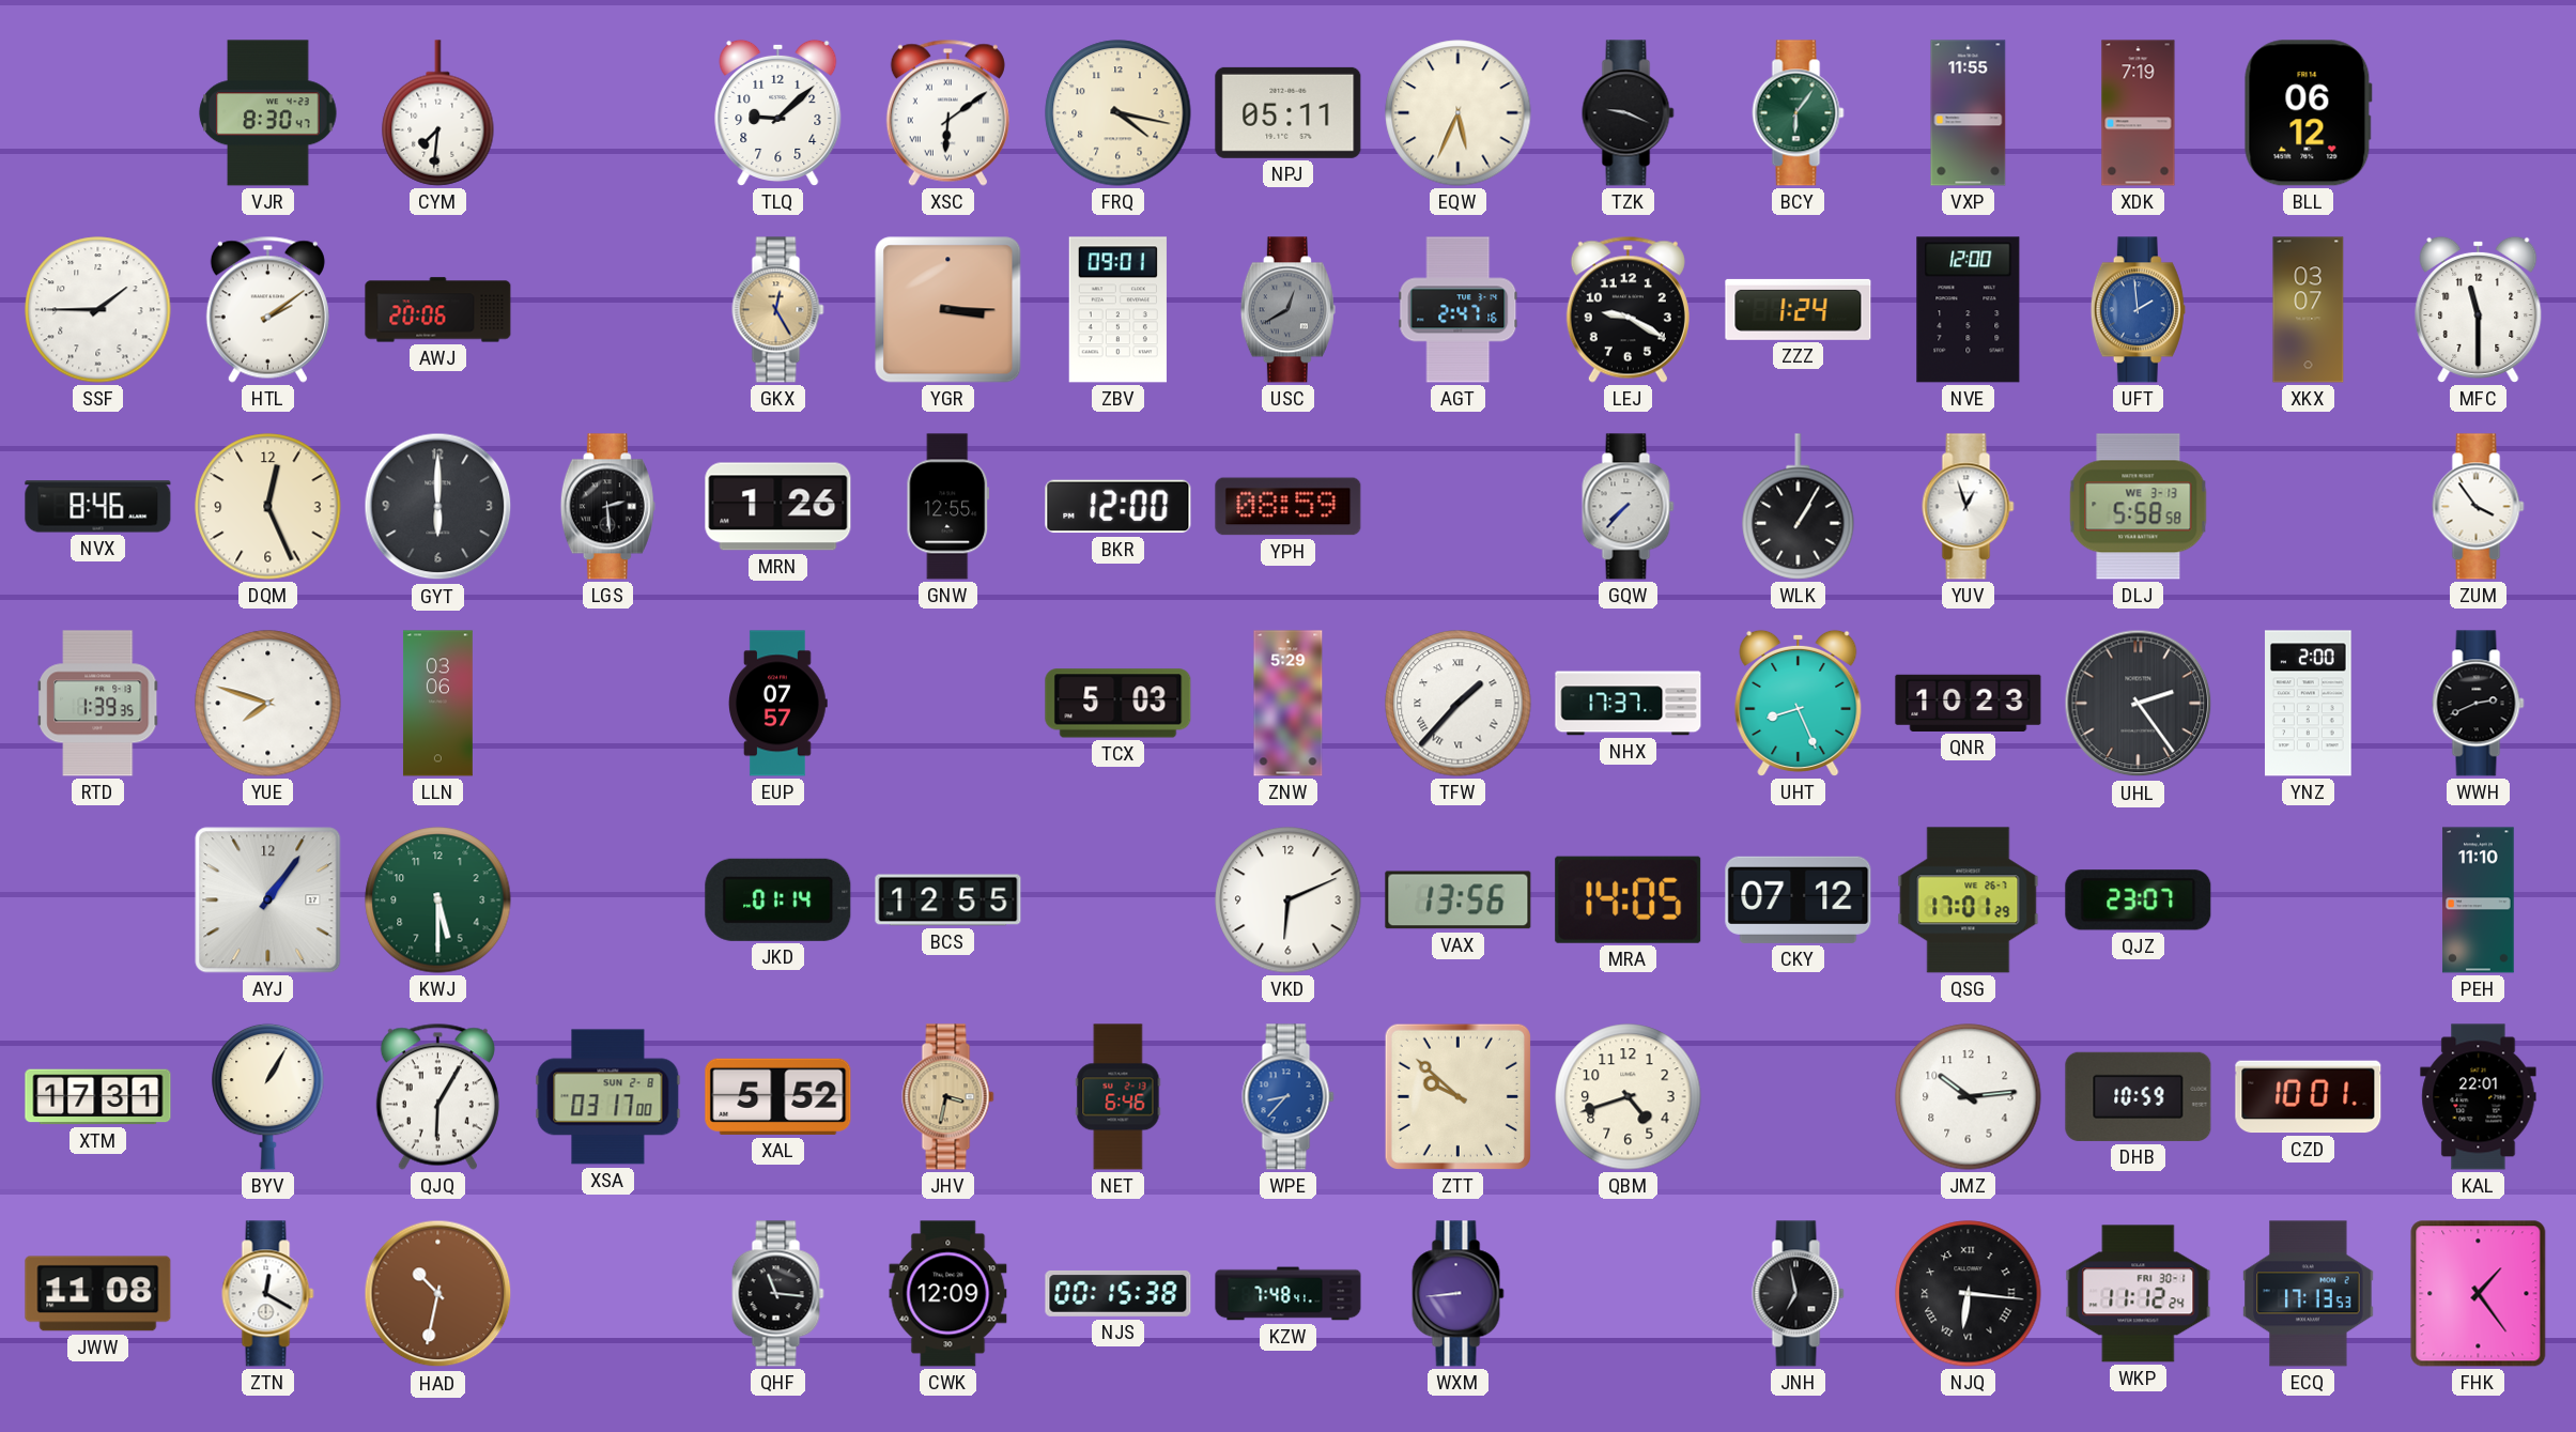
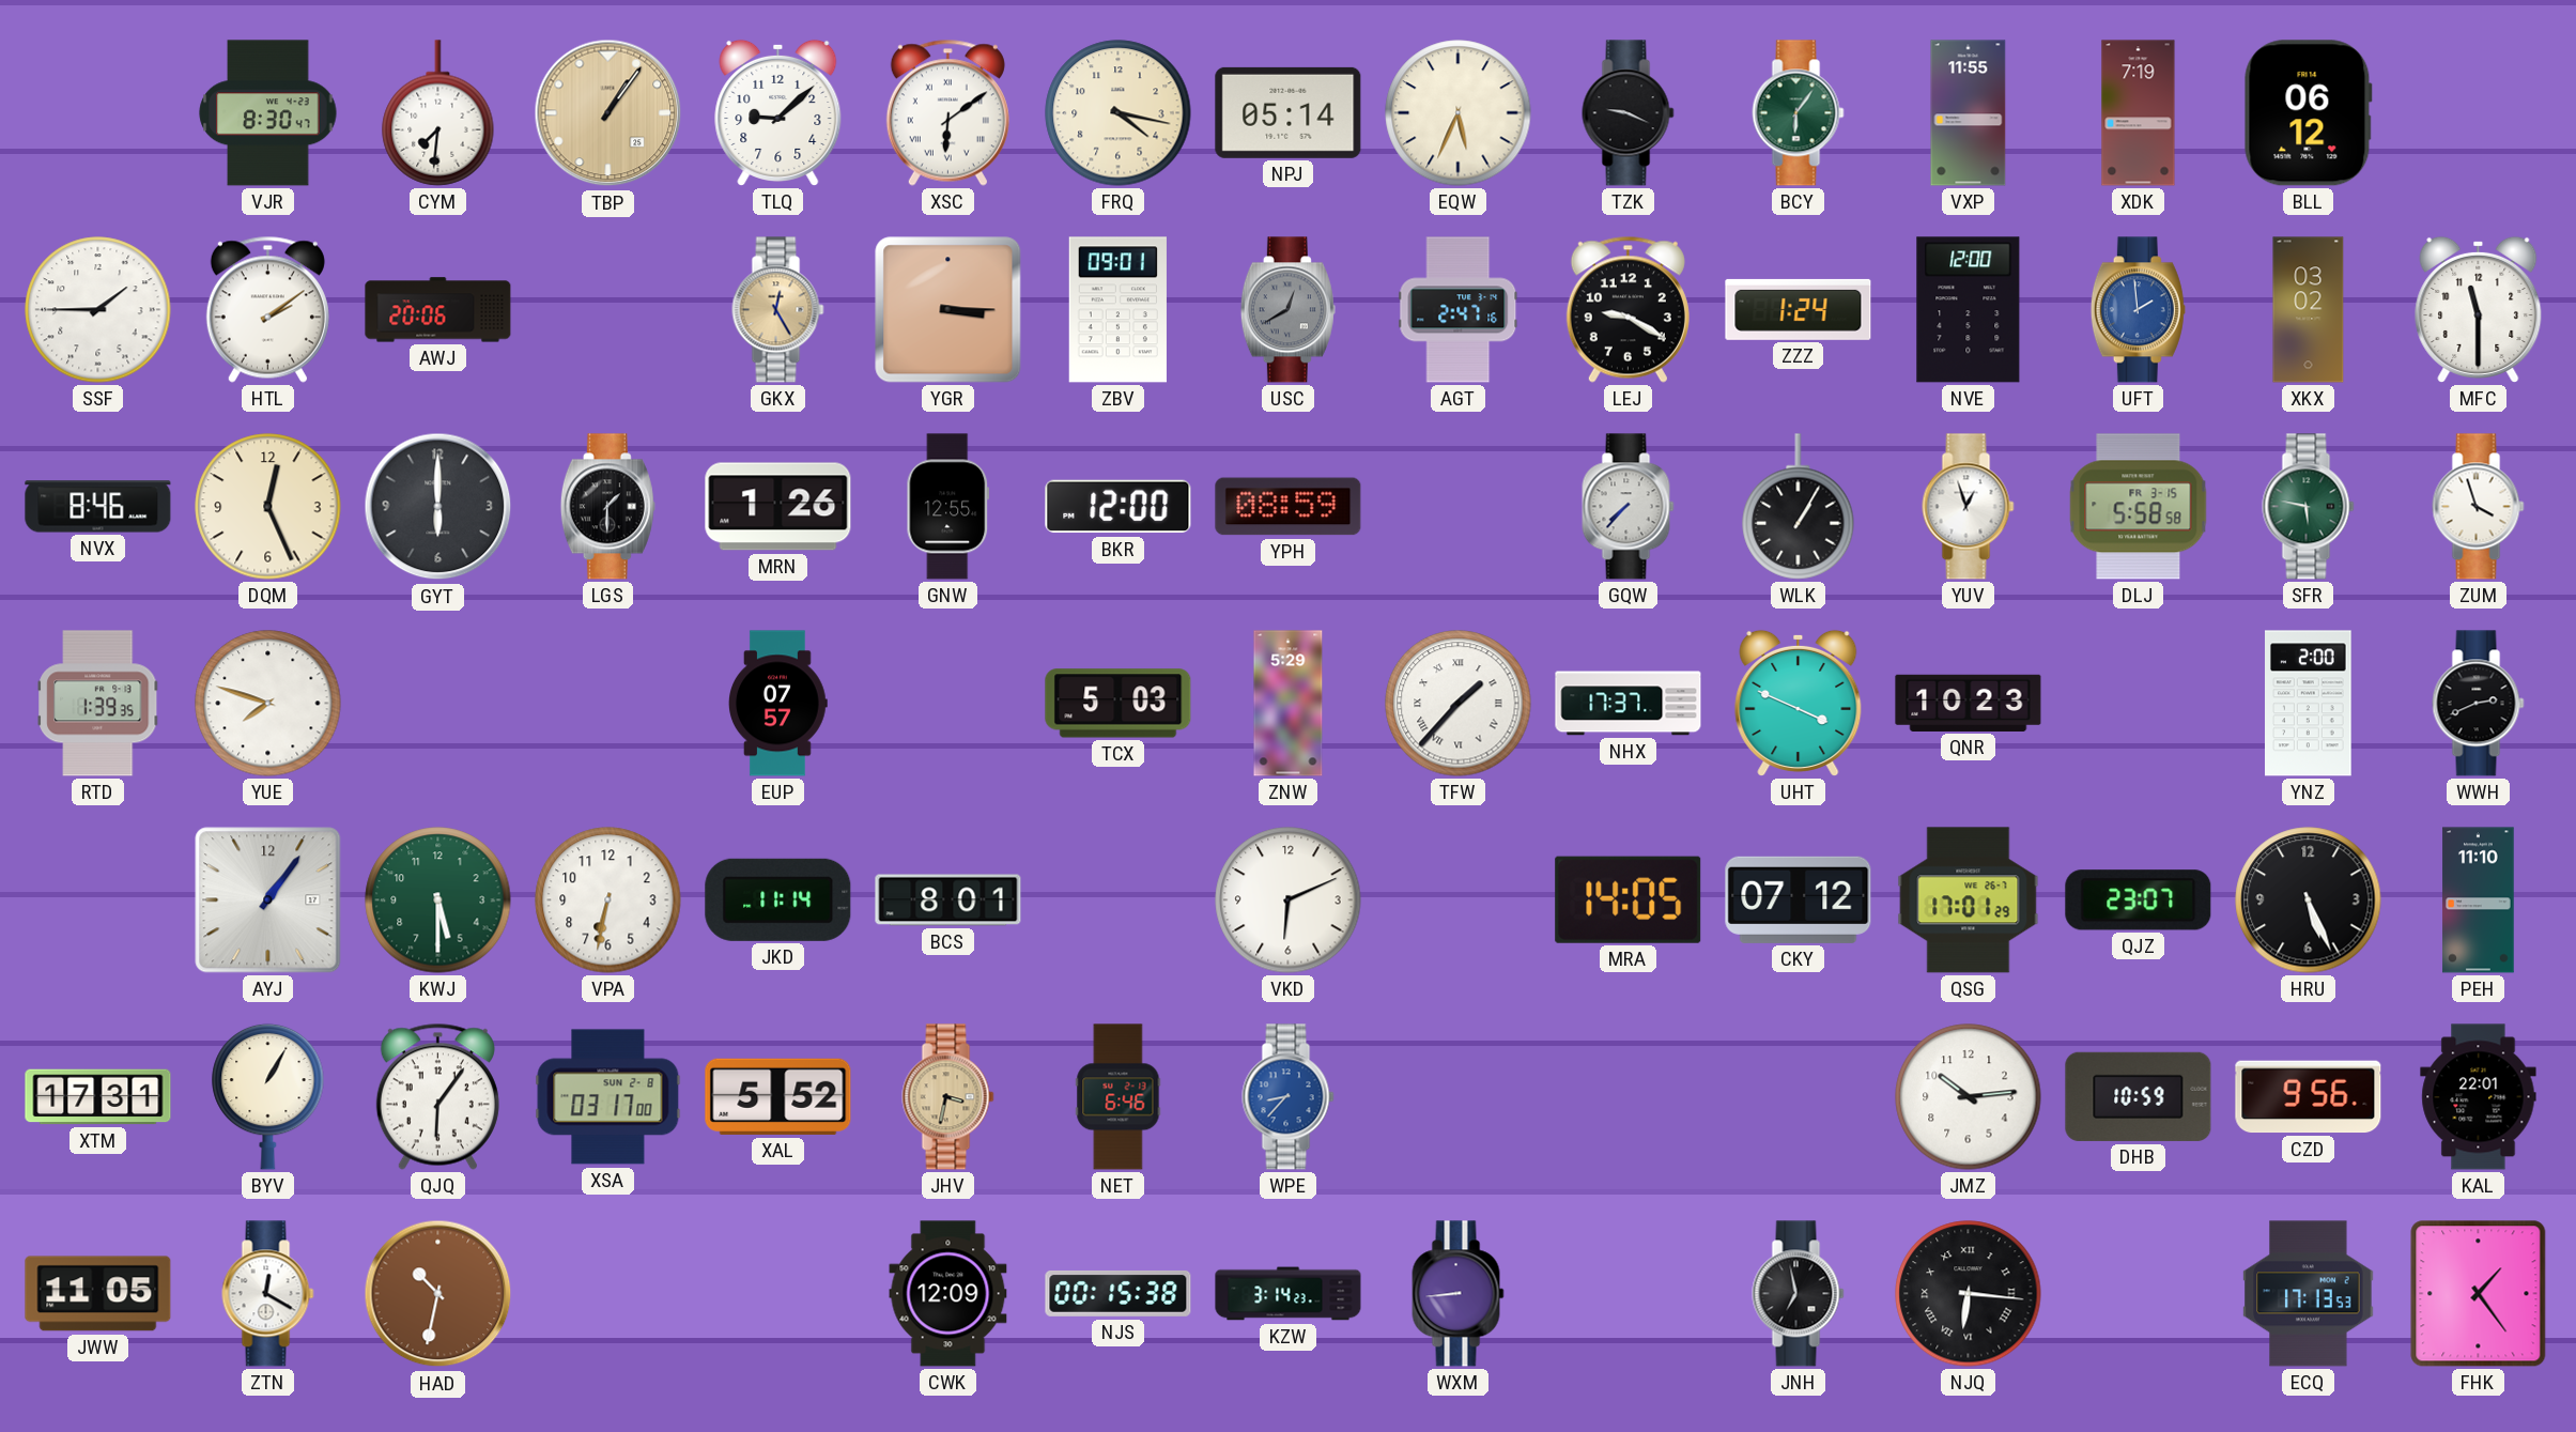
TBP: none -> 1:06 (608, 113)
NPJ: 05:11 -> 05:14 (1289, 112)
XKX: 03:07 -> 03:02 (2309, 310)
LGS: 2:29 -> 1:30 (607, 507)
DLJ date: WE 3-13 -> FR 3-15 (2139, 507)
SFR: none -> 5:47 (2309, 507)
ZUM: 3:54 -> 3:57 (2479, 507)
LLN: 03:06 -> none (437, 704)
UHT: 8:26 -> 3:49 (1799, 703)
UHL: 2:24 -> none (2139, 704)
VPA: none -> 6:32 (608, 900)
JKD: 01:14 -> 11:14 (778, 899)
BCS: 12:55 -> 8:01 (948, 900)
VAX: 13:56 -> none (1459, 900)
HRU: none -> 5:26 (2309, 900)
QJQ: 6:05 -> 6:06 (437, 1096)
ZTT: 9:52 -> none (1457, 1096)
QBM: 4:42 -> none (1629, 1097)
CZD: 10:01 -> 9:56 (2309, 1097)
JWW: 11:08 -> 11:05 (98, 1294)
QHF: 11:16 -> none (778, 1294)
KZW: 7:48 -> 3:14 (1289, 1294)
WKP: 11:12 -> none (2139, 1294)
